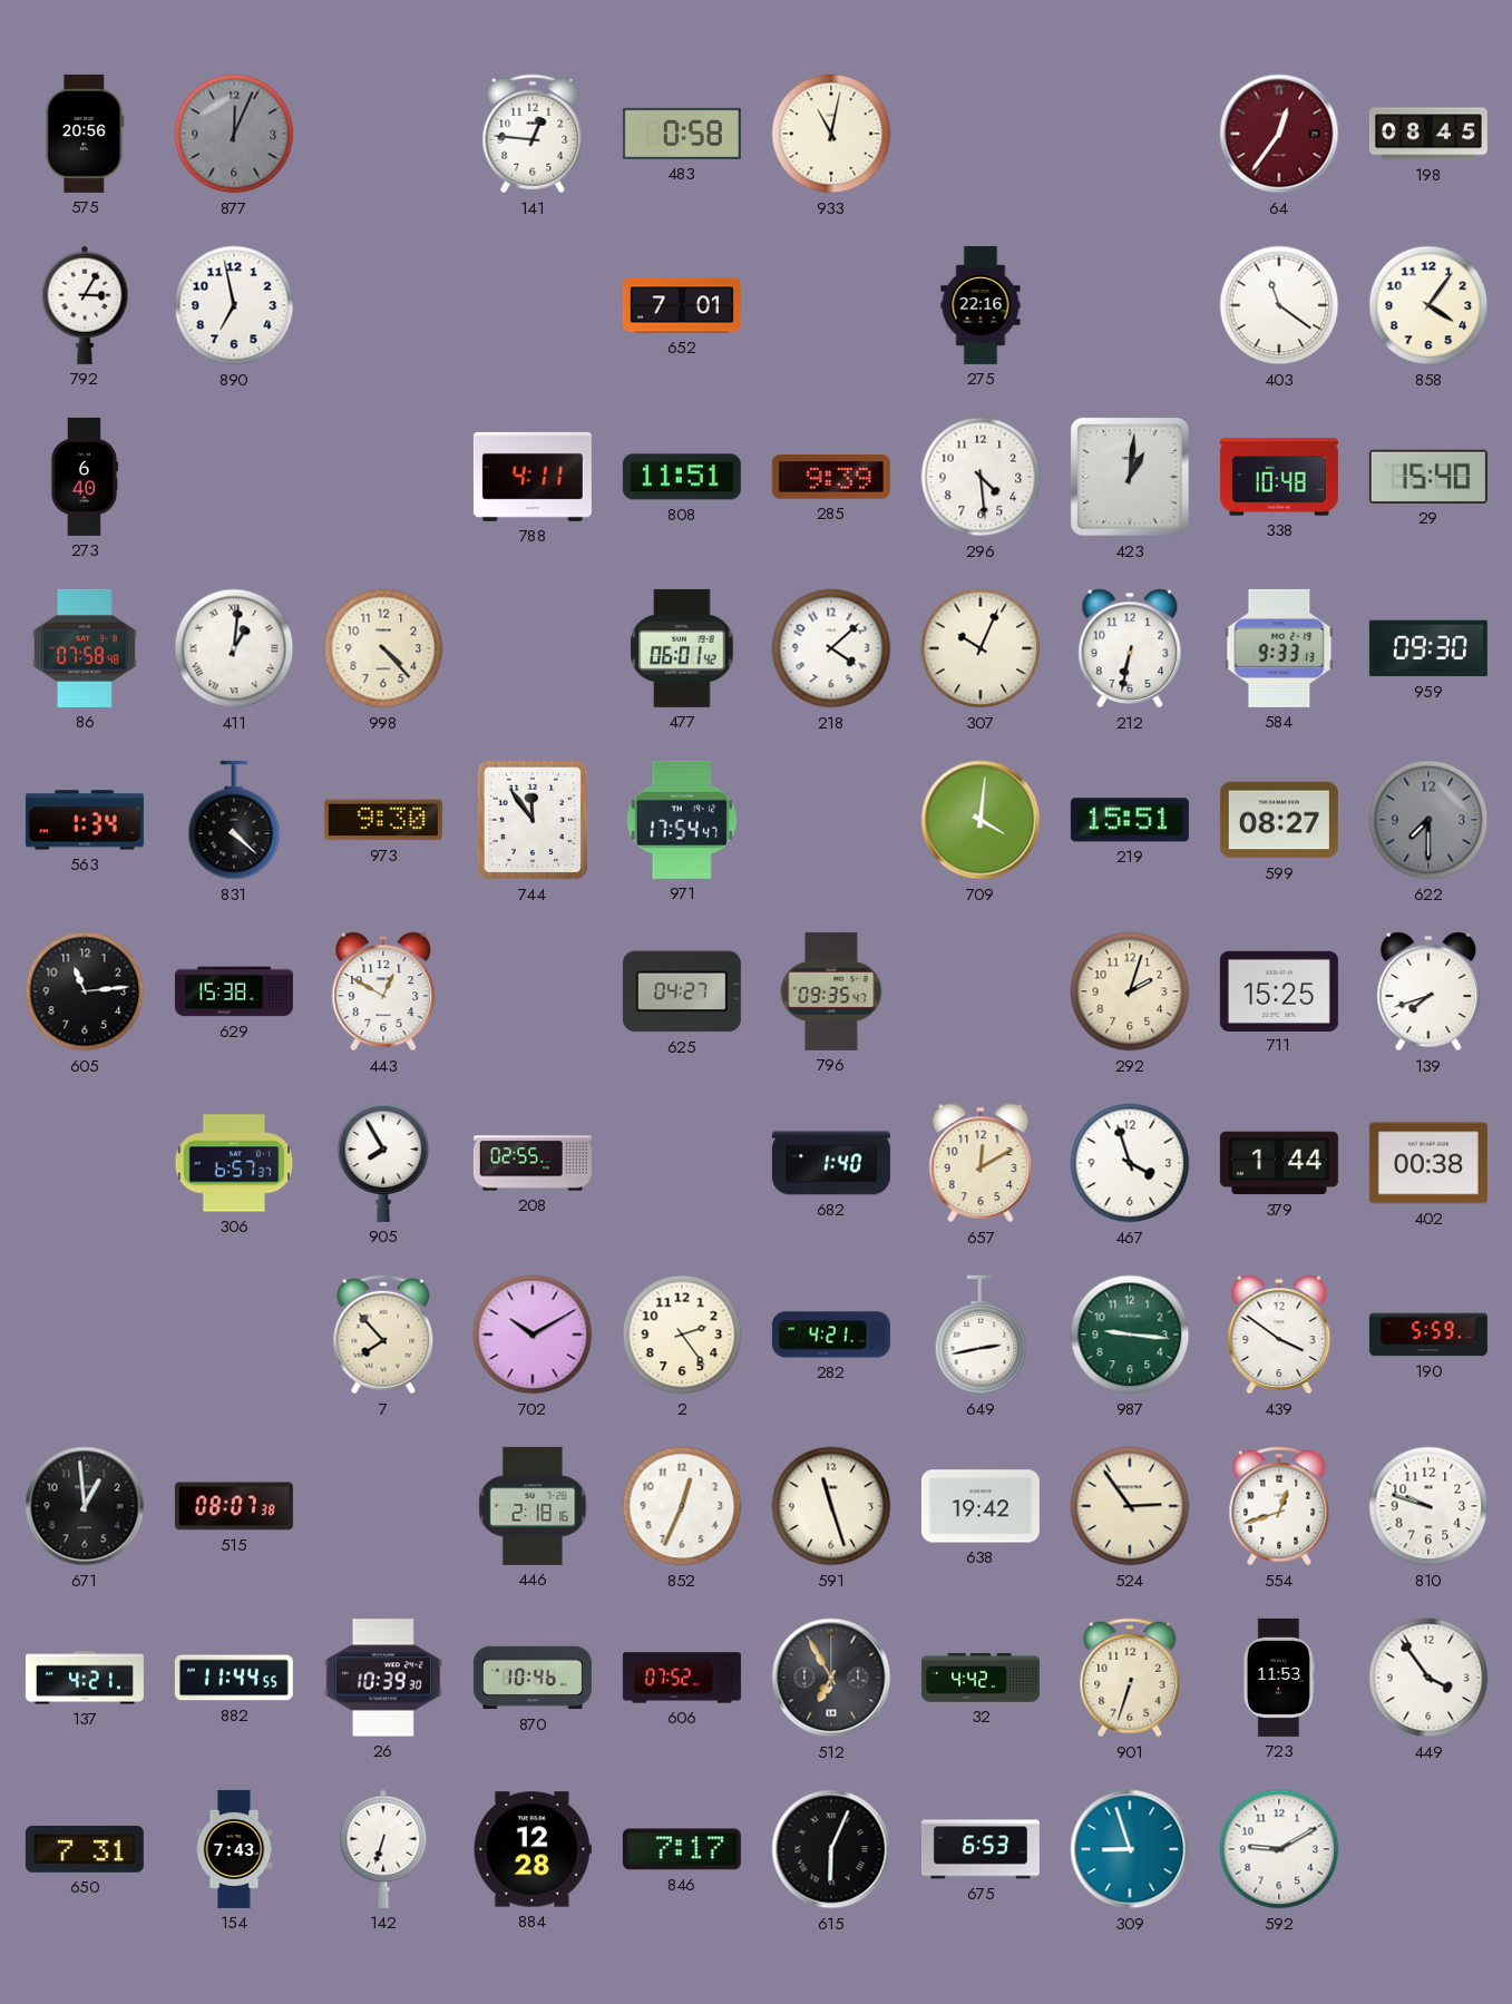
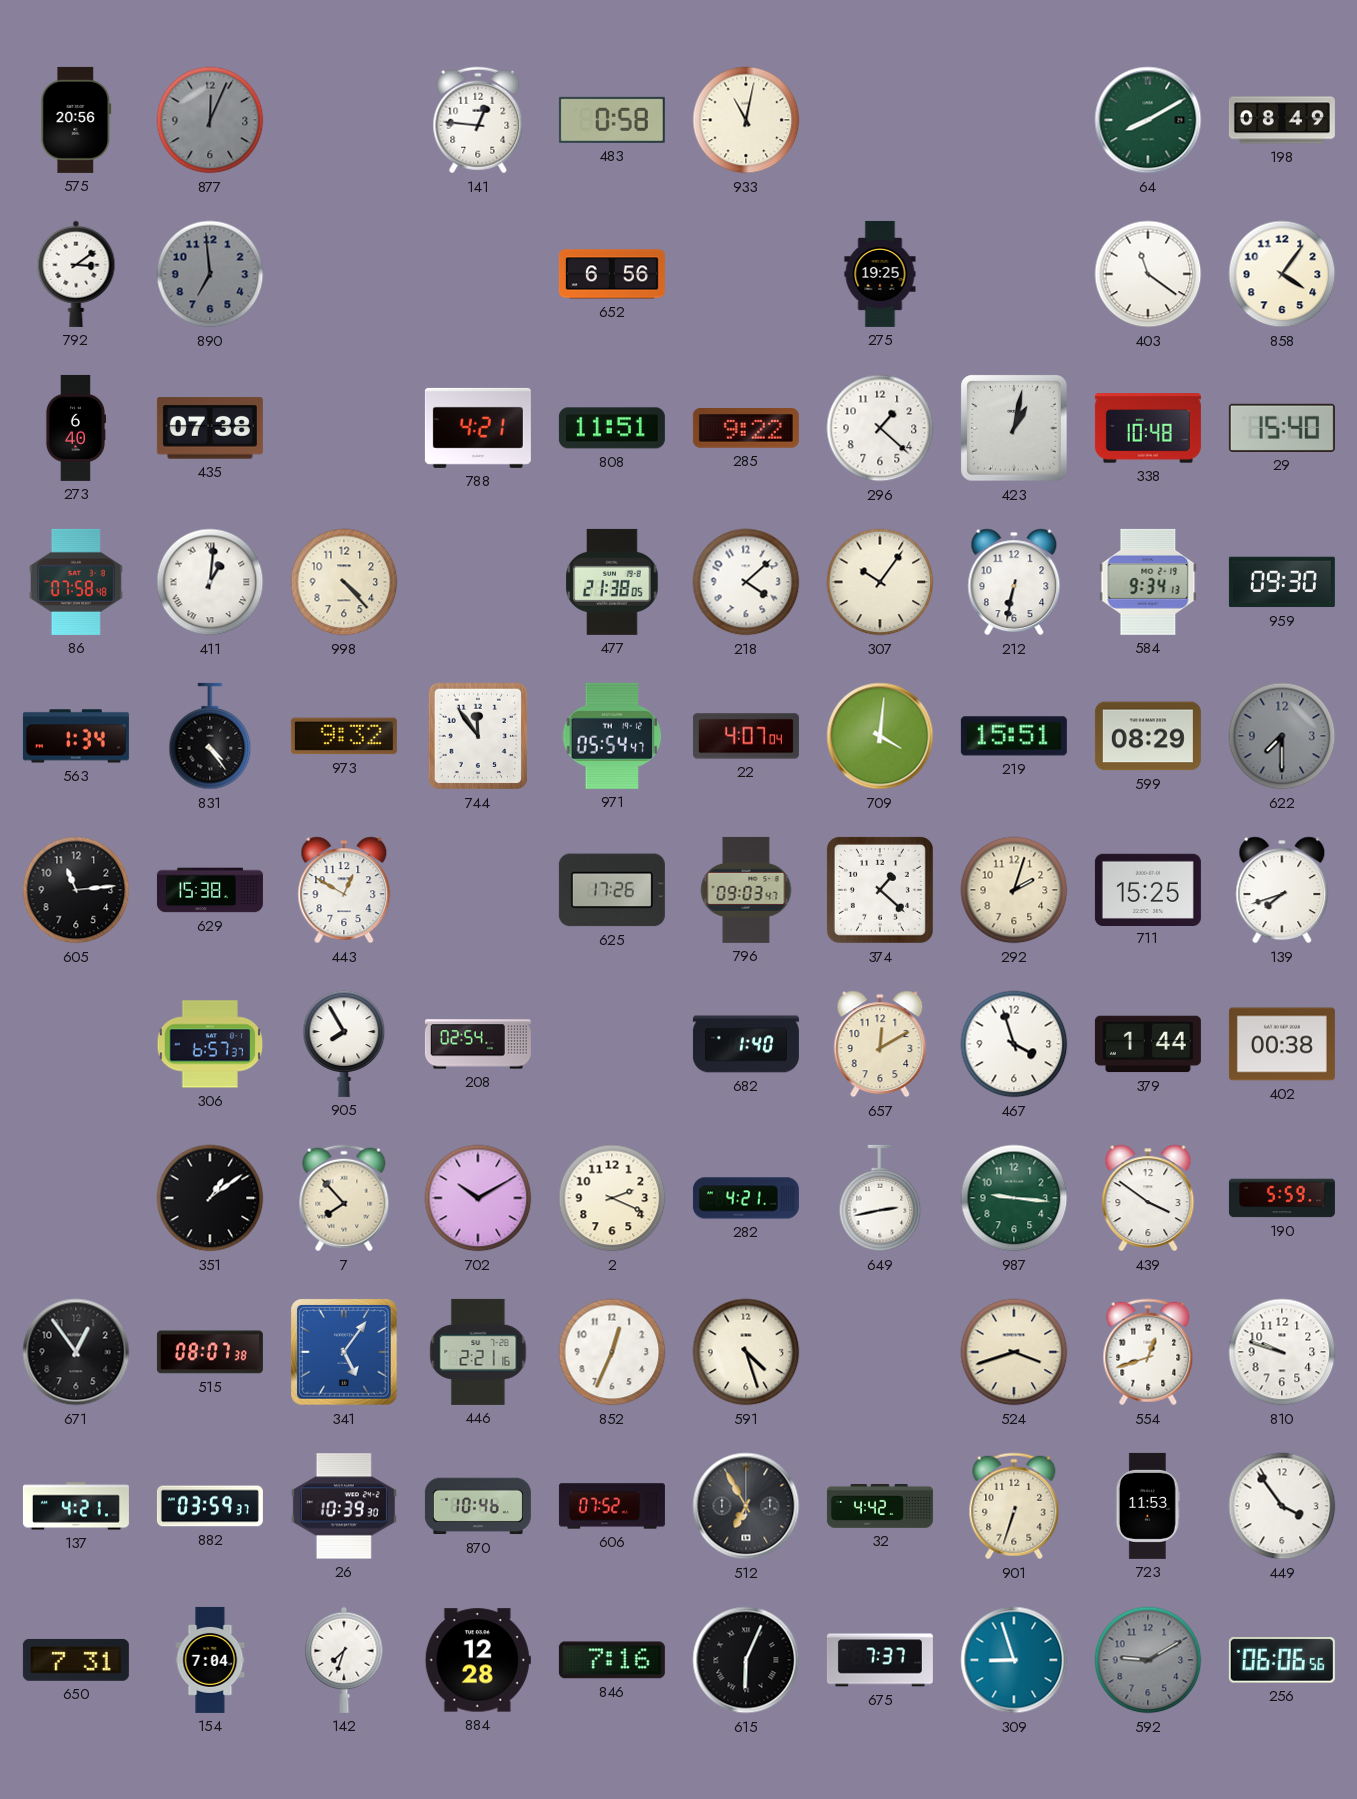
64: 12:36 -> 8:10 (1148, 120)
64 dial: burgundy -> green (1148, 120)
198: 08:45 -> 08:49 (1282, 120)
792: 3:05 -> 3:09 (76, 274)
890: 6:58 -> 6:59 (210, 274)
890 dial: white -> grey (210, 274)
652: 7:01 -> 6:56 (612, 274)
275: 22:16 -> 19:25 (880, 274)
435: none -> 07:38 (210, 428)
788: 4:11 -> 4:21 (478, 428)
285: 9:39 -> 9:22 (746, 429)
296: 4:29 -> 1:22 (880, 428)
423: 1:01 -> 1:02 (1014, 428)
477: 06:01 -> 21:38 (612, 582)
307: 10:04 -> 10:06 (880, 582)
584: 9:33 -> 9:34 (1148, 582)
831: 4:22 -> 4:24 (210, 736)
973: 9:30 -> 9:32 (344, 736)
971: 17:54 -> 05:54 (612, 736)
22: none -> 4:07 (746, 736)
599: 08:27 -> 08:29 (1148, 736)
625: 04:27 -> 17:26 (612, 890)
796: 09:35 -> 09:03 (746, 890)
374: none -> 1:22 (880, 890)
208: 02:55 -> 02:54 (478, 1044)
351: none -> 1:09 (210, 1198)
2: 2:24 -> 2:19 (612, 1198)
671: 12:59 -> 12:54 (76, 1352)
341: none -> 5:06 (344, 1352)
446: 2:18 -> 2:21 (478, 1352)
591: 11:27 -> 4:27 (746, 1352)
638: 19:42 -> none (981, 1506)
524: 2:54 -> 3:42 (1014, 1352)
882: 11:44 -> 03:59 (210, 1506)
154: 7:43 -> 7:04 (210, 1660)
142: 6:33 -> 7:33 (344, 1660)
846: 7:17 -> 7:16 (612, 1660)
675: 6:53 -> 7:37 (880, 1660)
592 dial: white -> grey (1148, 1660)
256: none -> 06:06 (1282, 1660)
